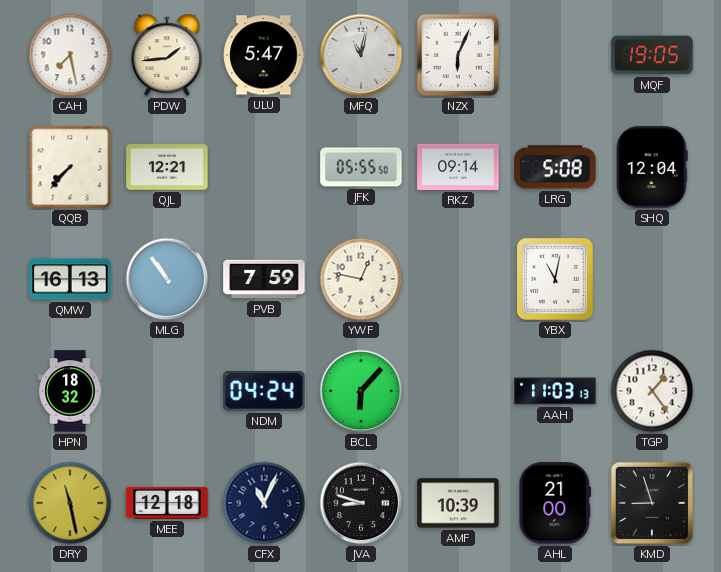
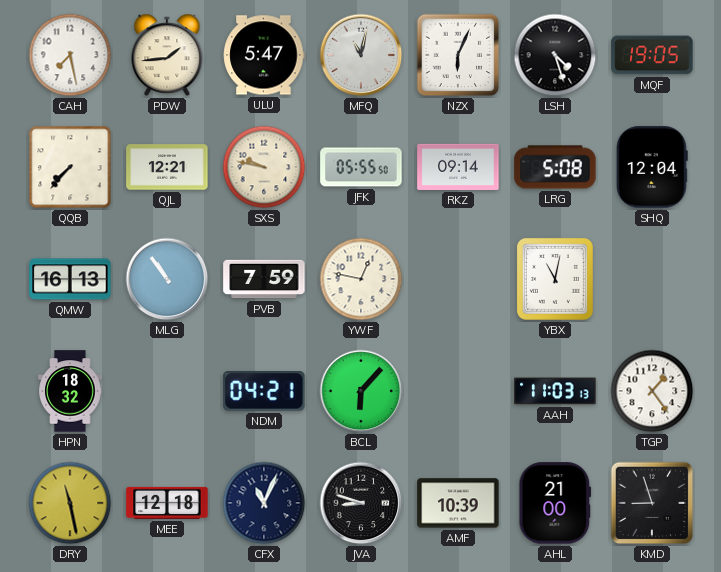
LSH: none -> 4:27 (555, 55)
SXS: none -> 9:47 (264, 167)
NDM: 04:24 -> 04:21 (264, 392)
